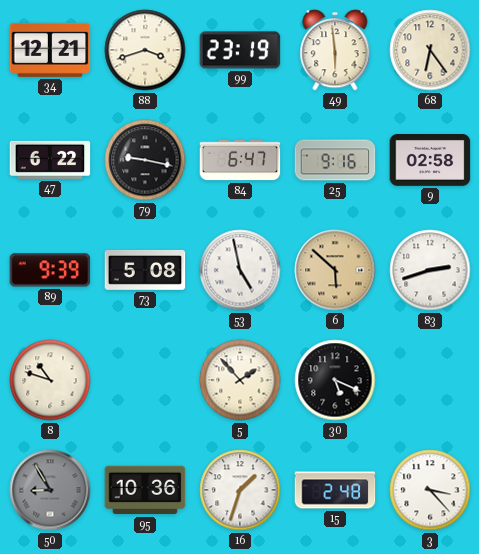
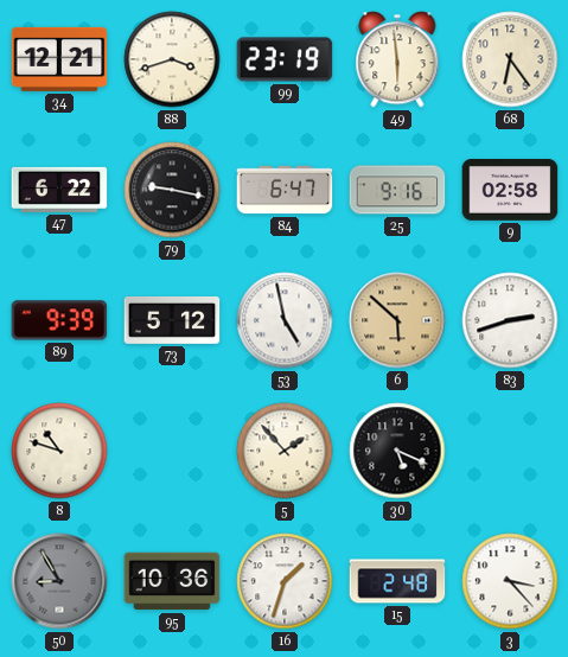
73: 5:08 -> 5:12 (172, 320)
